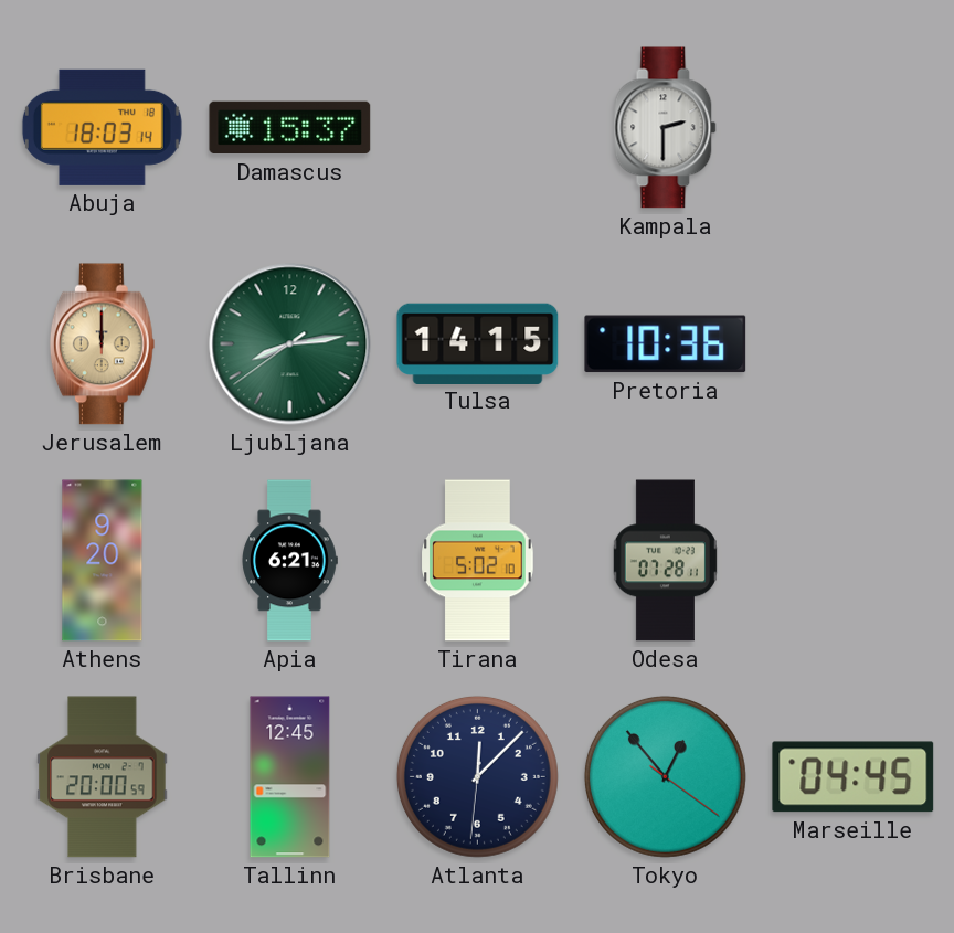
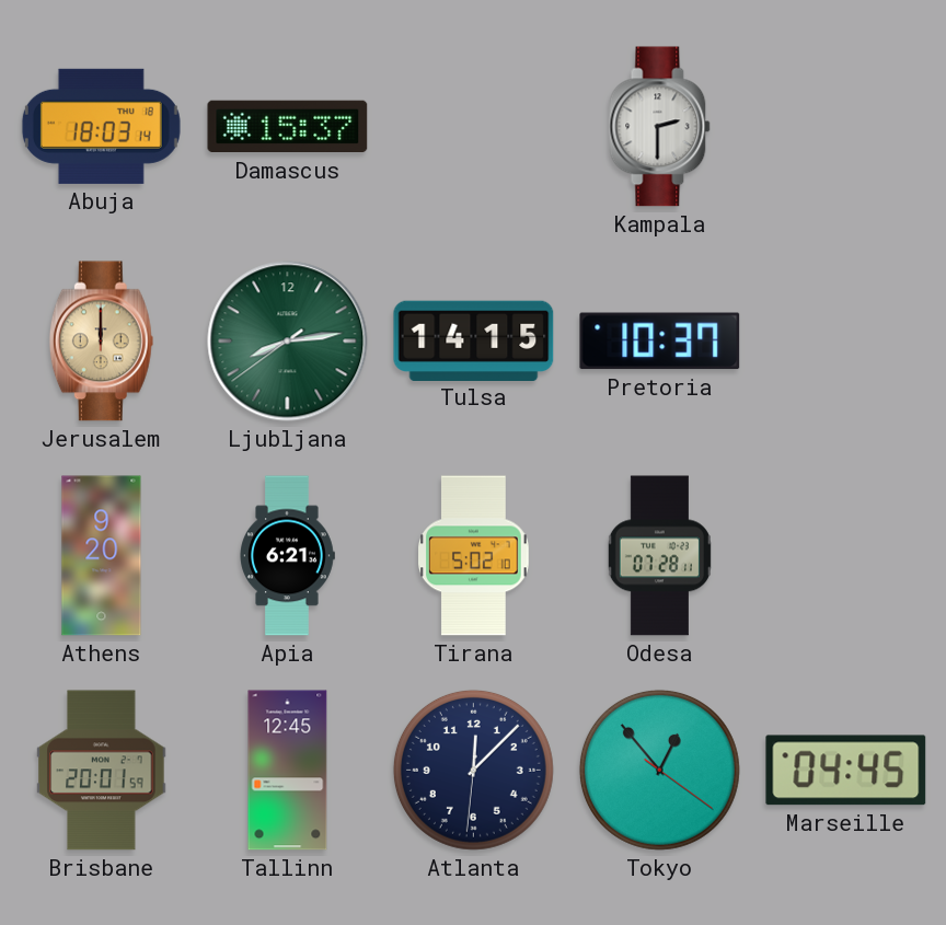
Pretoria: 10:36 -> 10:37 (660, 342)
Brisbane: 20:00 -> 20:01 (102, 771)
